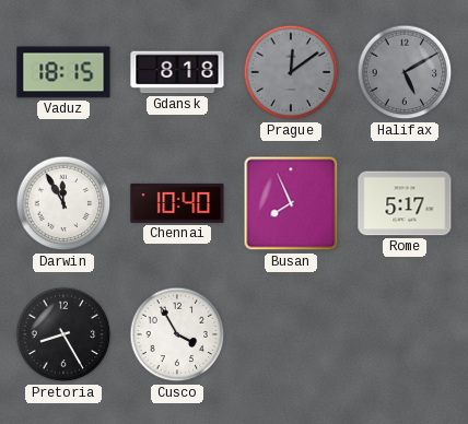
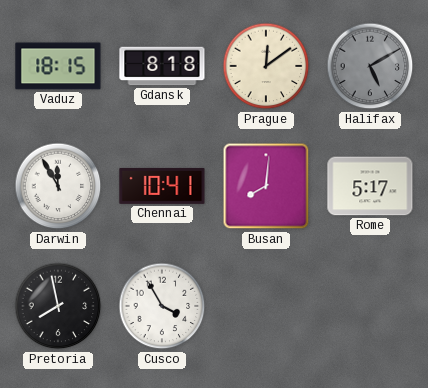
Prague dial: grey -> cream (266, 66)
Chennai: 10:40 -> 10:41 (162, 186)
Busan: 7:56 -> 8:01 (266, 186)
Pretoria: 8:25 -> 7:58 (58, 306)
